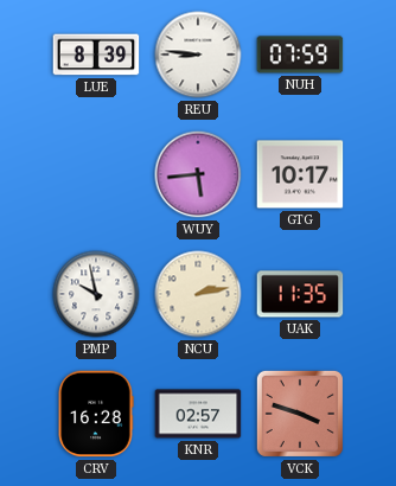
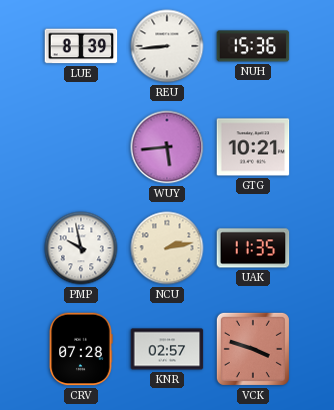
REU: 8:46 -> 8:44 (167, 46)
NUH: 07:59 -> 15:36 (253, 46)
GTG: 10:17 -> 10:21 (253, 147)
CRV: 16:28 -> 07:28 (81, 349)
